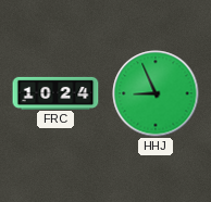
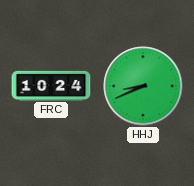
HHJ: 8:56 -> 8:41 (143, 86)
